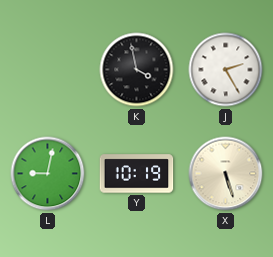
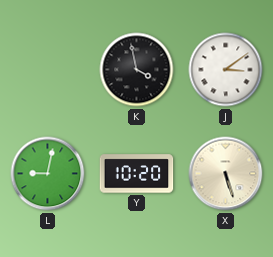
J: 2:25 -> 3:09 (226, 70)
Y: 10:19 -> 10:20 (137, 174)
